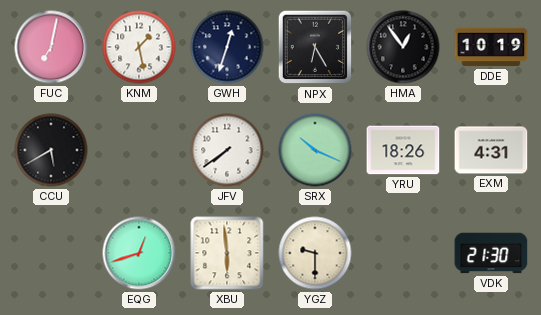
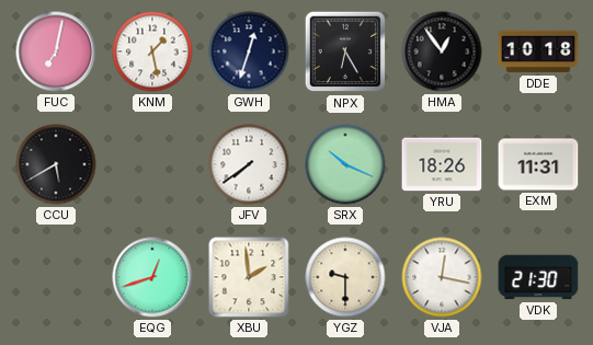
DDE: 10:19 -> 10:18 (538, 51)
EXM: 4:31 -> 11:31 (538, 164)
XBU: 5:59 -> 1:59 (249, 277)
VJA: none -> 12:17 (442, 277)
